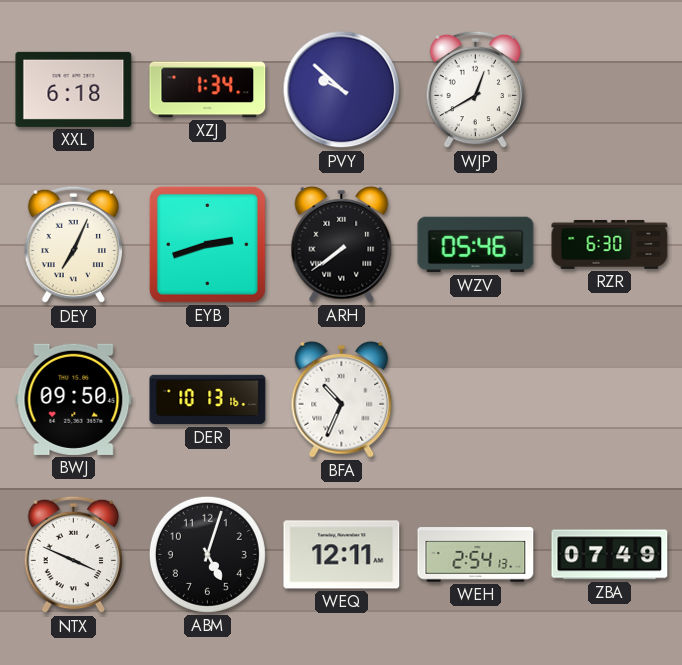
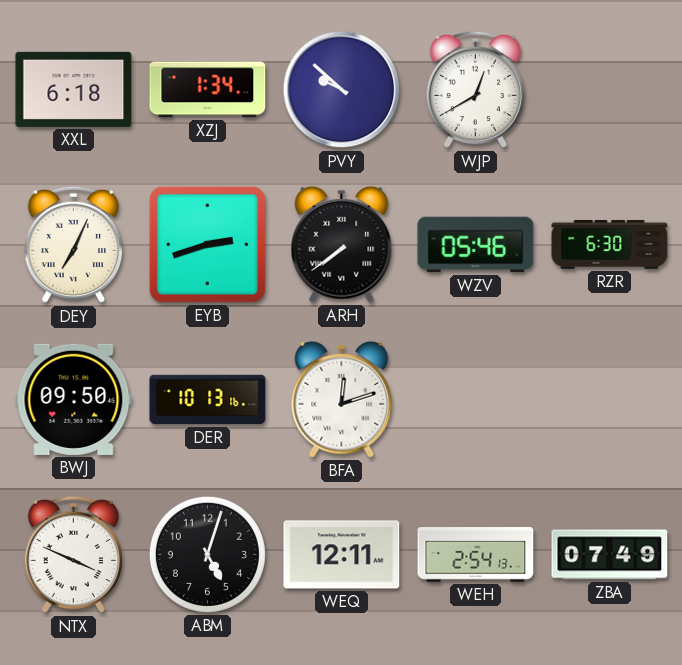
BFA: 10:34 -> 12:12 (342, 399)
